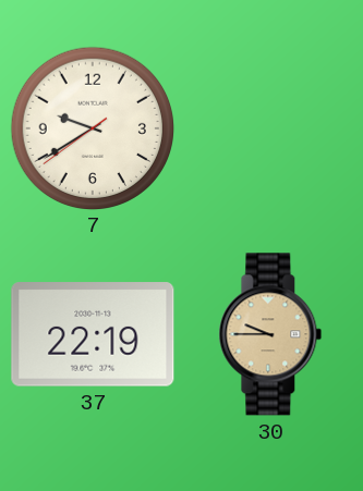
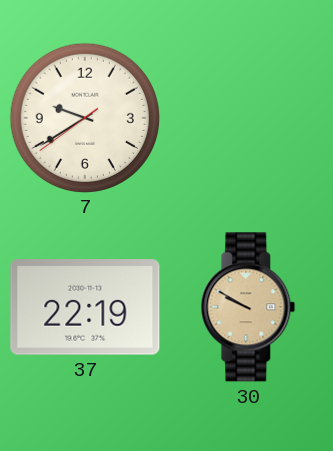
30: 9:45 -> 9:50 (248, 307)
